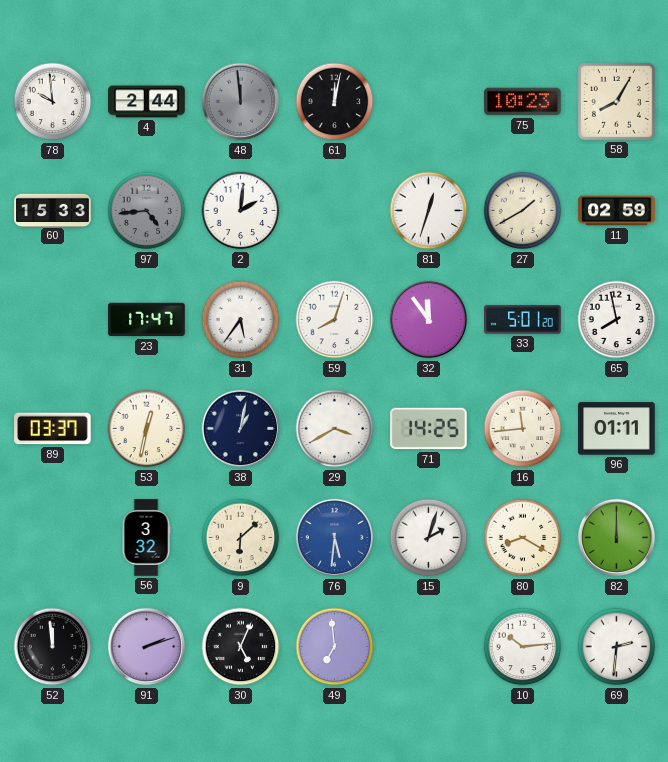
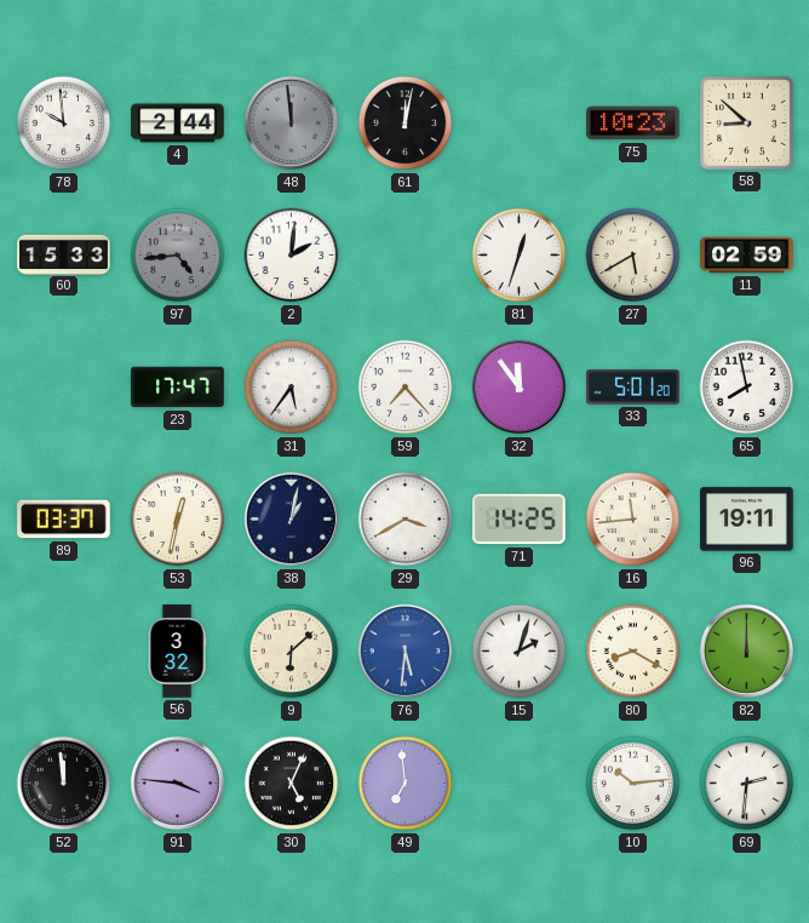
58: 8:05 -> 8:52 (746, 122)
27: 1:40 -> 5:40 (633, 256)
59: 8:03 -> 7:23 (406, 388)
96: 01:11 -> 19:11 (747, 520)
91: 2:12 -> 3:46 (178, 784)
